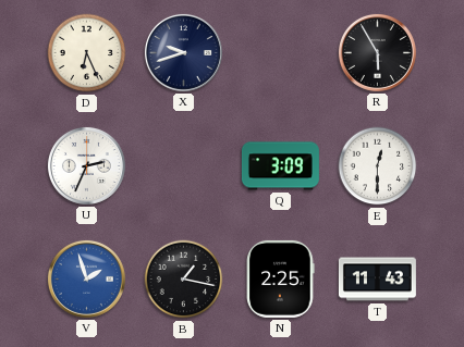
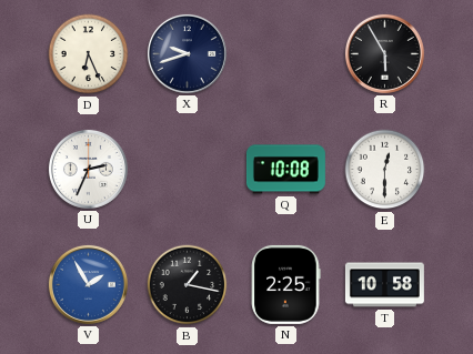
Q: 3:09 -> 10:08 (285, 170)
V: 1:57 -> 1:55 (88, 284)
T: 11:43 -> 10:58 (384, 285)
